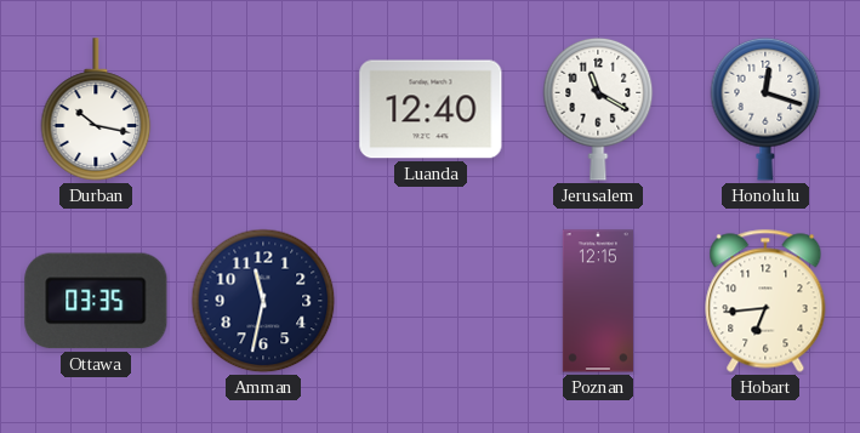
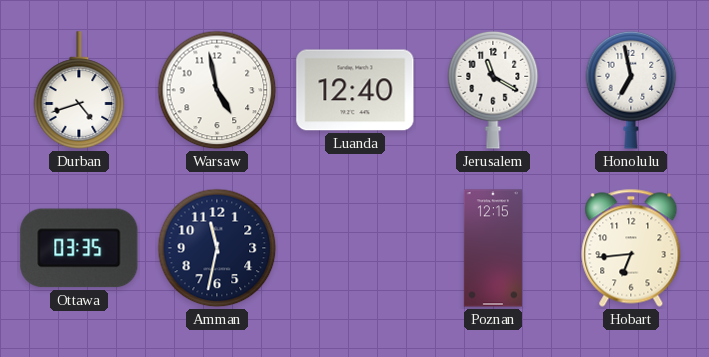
Durban: 10:17 -> 4:42 (79, 90)
Warsaw: none -> 4:58 (217, 90)
Honolulu: 12:18 -> 6:58 (631, 90)
